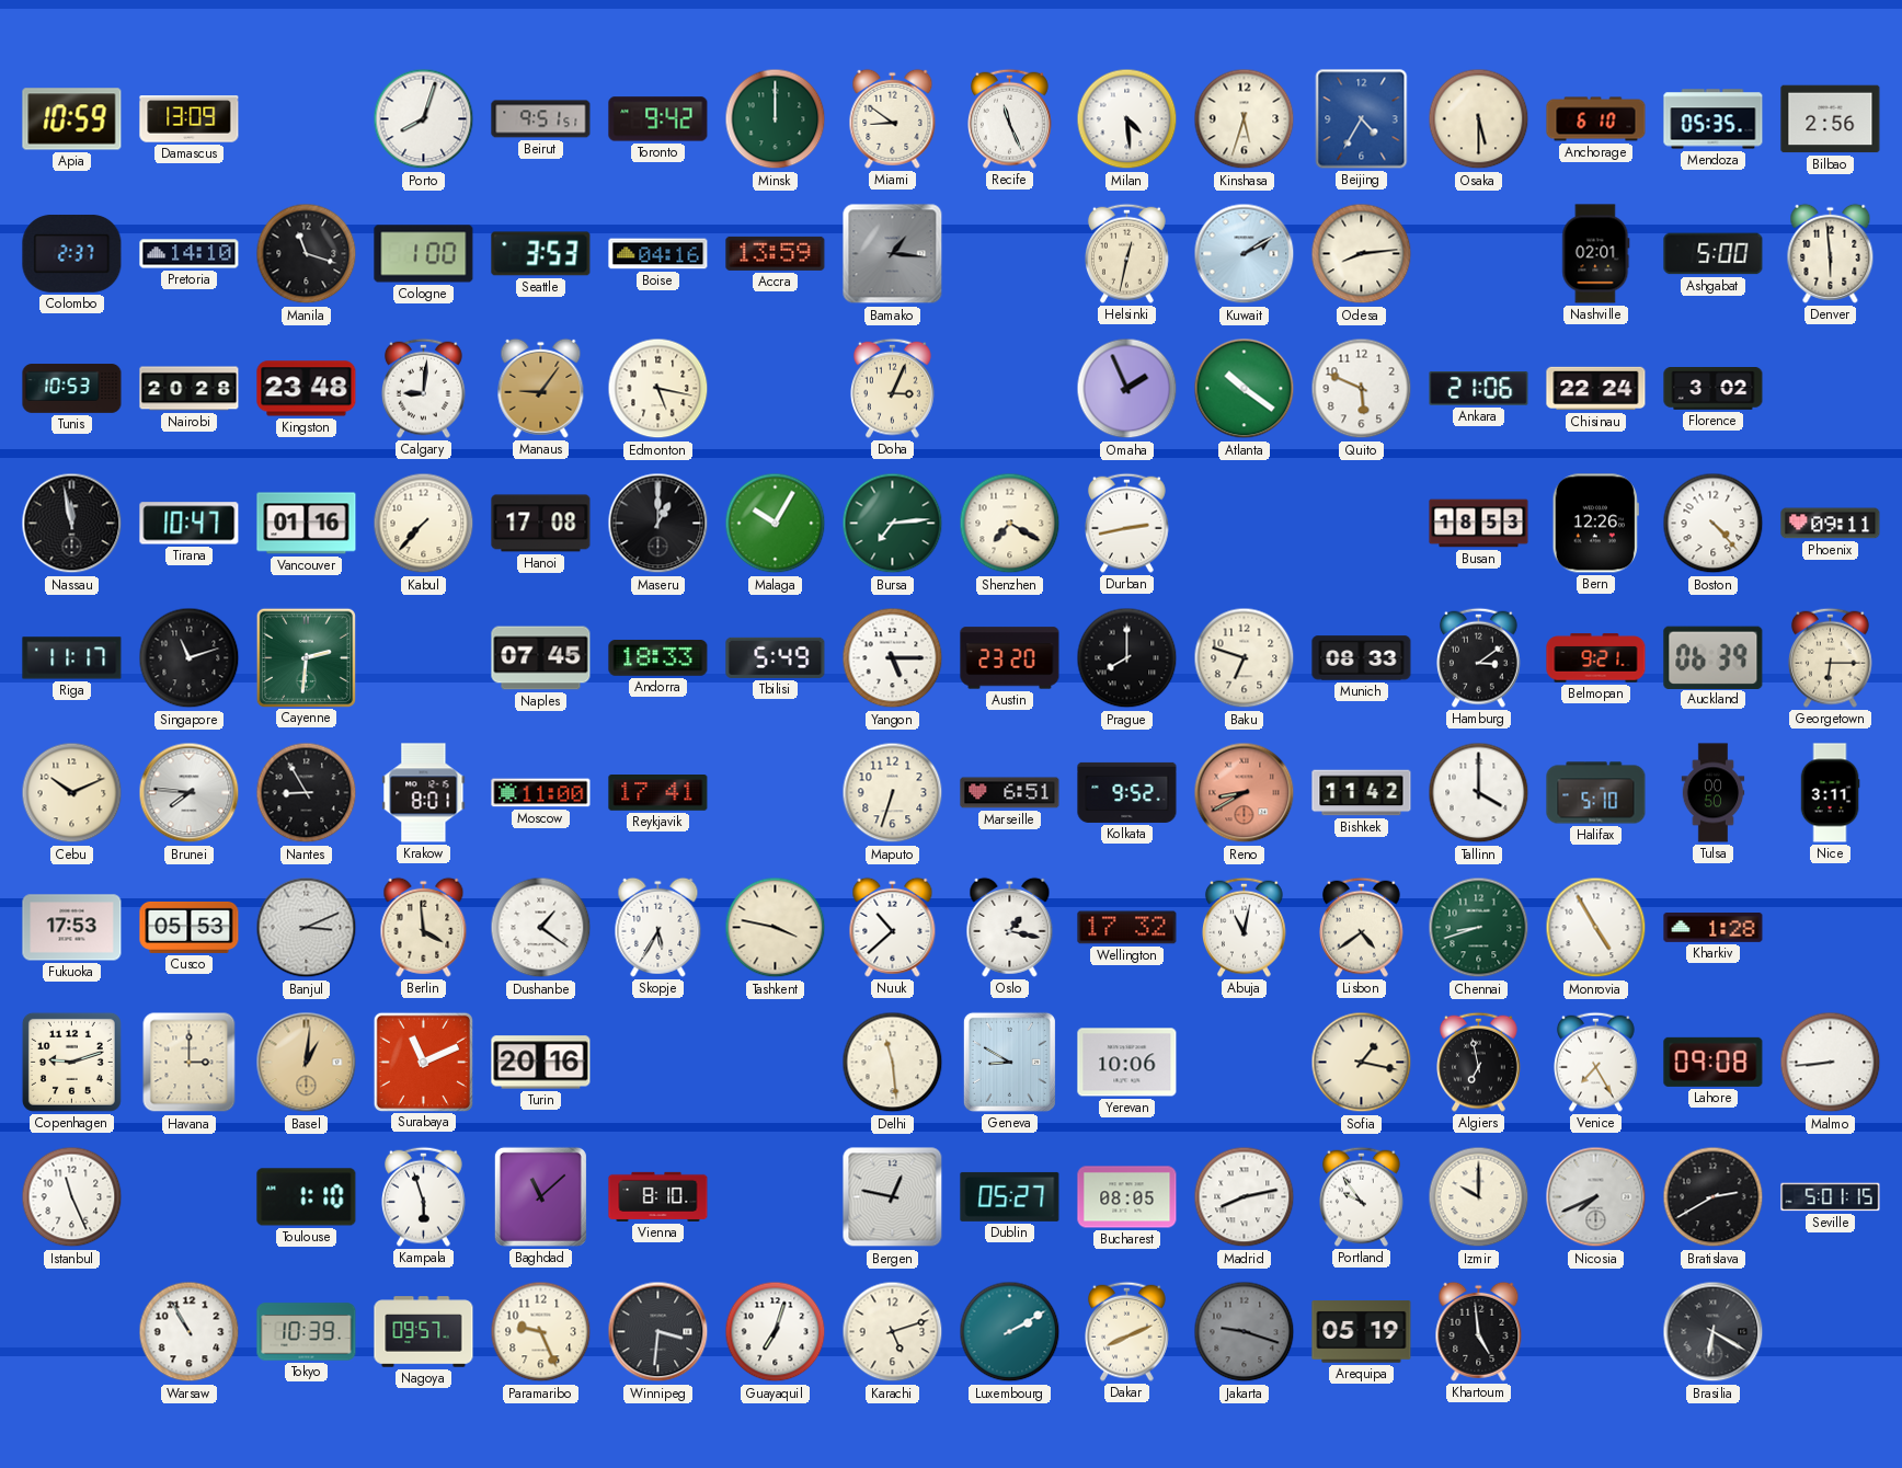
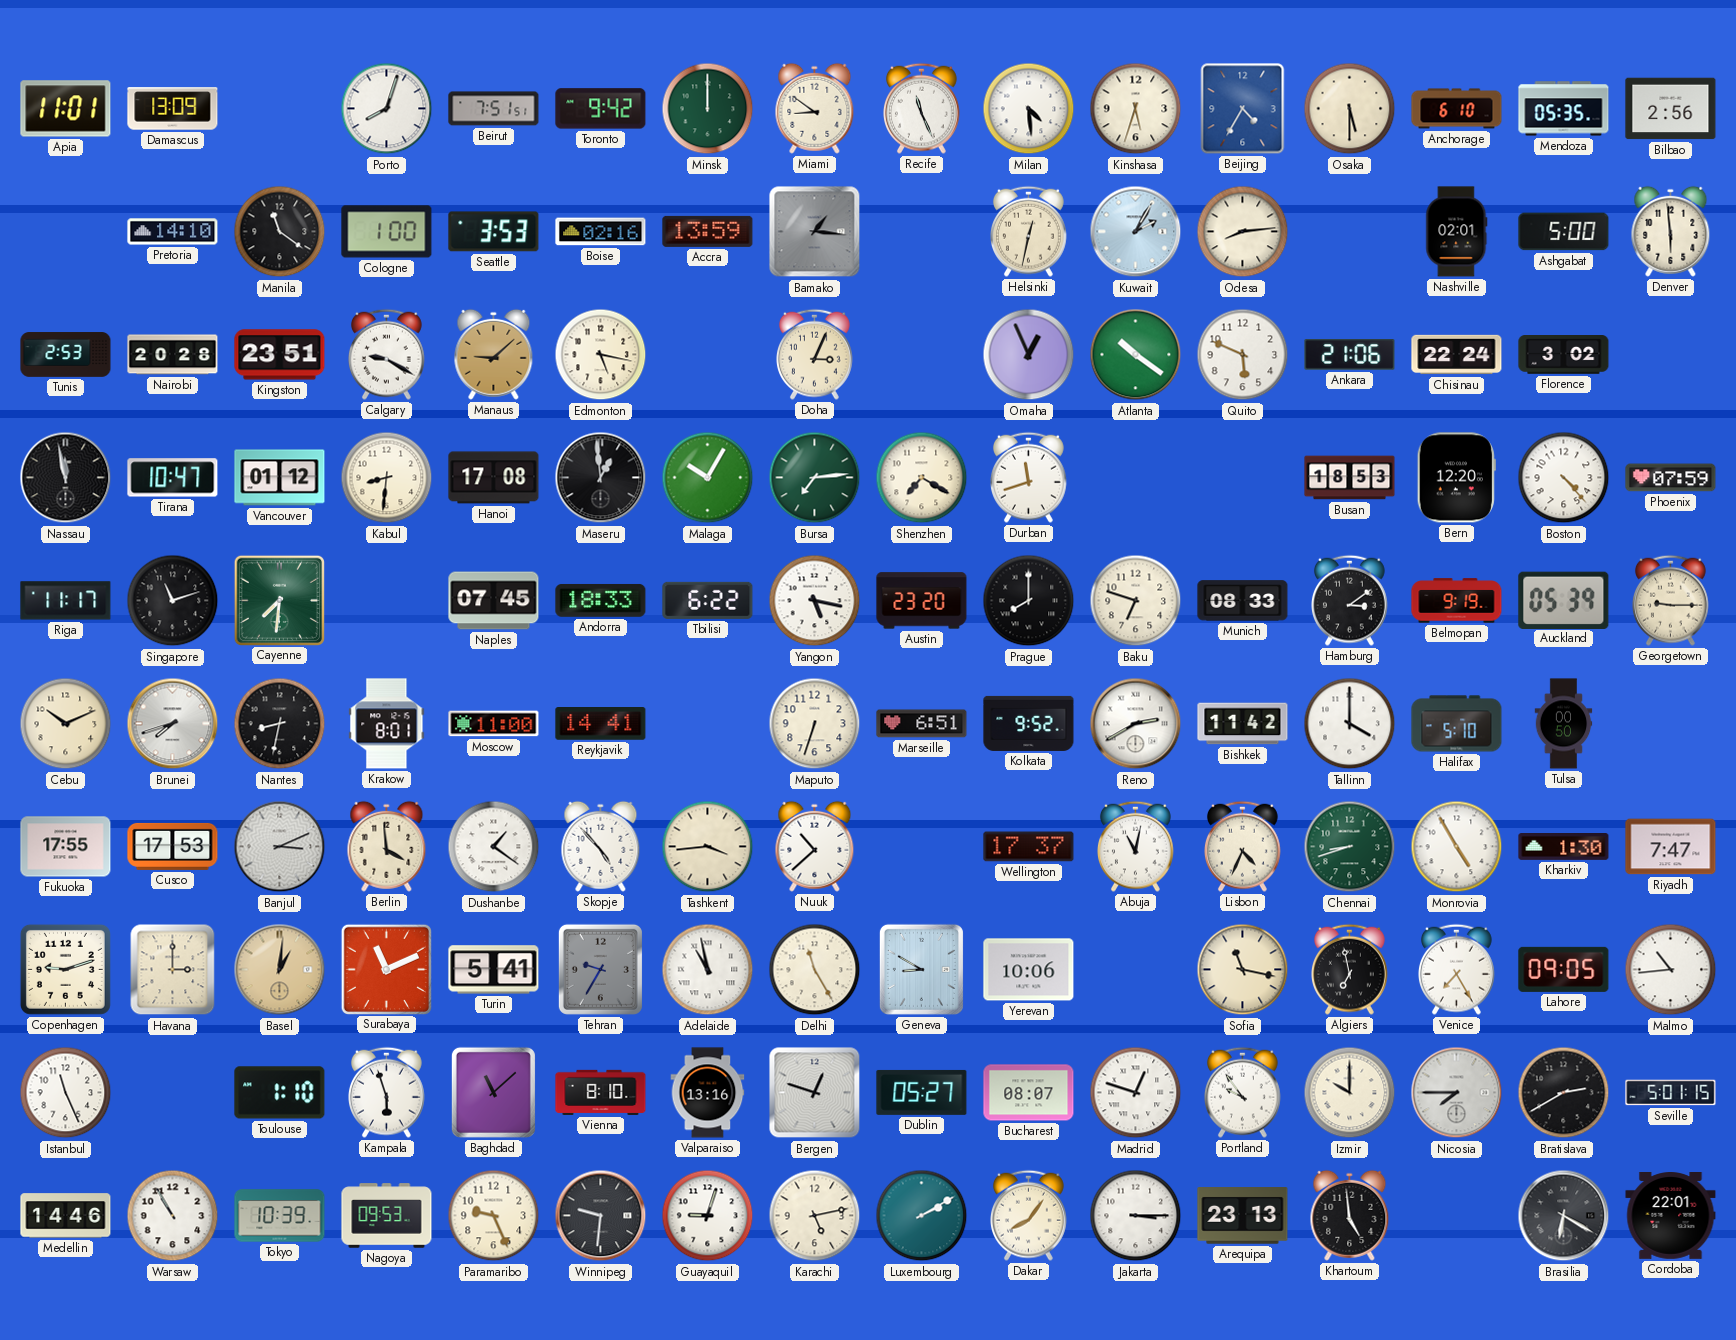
Apia: 10:59 -> 11:01 (66, 109)
Beirut: 9:51 -> 7:51 (494, 109)
Colombo: 2:37 -> none (72, 253)
Manila: 11:18 -> 11:21 (280, 232)
Boise: 04:16 -> 02:16 (601, 232)
Kuwait: 2:10 -> 2:05 (1136, 232)
Tunis: 10:53 -> 2:53 (66, 355)
Kingston: 23:48 -> 23:51 (280, 355)
Calgary: 9:01 -> 9:20 (387, 354)
Manaus: 9:06 -> 9:08 (494, 354)
Omaha: 1:56 -> 12:56 (1029, 355)
Vancouver: 01:16 -> 01:12 (280, 478)
Kabul: 7:37 -> 8:31 (387, 478)
Maseru: 1:00 -> 12:59 (601, 478)
Durban: 2:43 -> 11:42 (1029, 477)
Bern: 12:26 -> 12:20 (1456, 478)
Phoenix: 09:11 -> 07:59 (1671, 478)
Cayenne: 2:31 -> 7:31 (279, 600)
Tbilisi: 5:49 -> 6:22 (708, 600)
Yangon: 5:15 -> 5:17 (815, 601)
Belmopan: 9:21 -> 9:19 (1457, 601)
Auckland: 06:39 -> 05:39 (1564, 600)
Georgetown: 6:15 -> 9:15 (1671, 600)
Brunei: 7:46 -> 7:42 (173, 724)
Nantes: 8:55 -> 8:32 (280, 724)
Reykjavik: 17:41 -> 14:41 (601, 724)
Reno: 8:40 -> 2:40 (1136, 724)
Reno dial: salmon -> white (1136, 724)
Nice: 3:11 -> none (1830, 793)
Fukuoka: 17:53 -> 17:55 (66, 847)
Cusco: 05:53 -> 17:53 (173, 846)
Skopje: 5:35 -> 4:53 (601, 846)
Tashkent: 3:47 -> 3:44 (708, 847)
Oslo: 1:17 -> none (1010, 927)
Wellington: 17:32 -> 17:37 (1029, 847)
Lisbon: 4:39 -> 4:34 (1243, 846)
Kharkiv: 1:28 -> 1:30 (1564, 847)
Riyadh: none -> 7:47 (1671, 847)
Turin: 20:16 -> 5:41 (494, 970)
Tehran: none -> 9:35 (600, 969)
Adelaide: none -> 10:58 (708, 970)
Delhi: 11:29 -> 11:25 (815, 970)
Sofia: 1:17 -> 11:17 (1243, 970)
Lahore: 09:08 -> 09:05 (1564, 969)
Malmo: 8:44 -> 10:44 (1671, 970)
Valparaiso: none -> 13:16 (708, 1093)
Bergen: 12:47 -> 12:48 (815, 1093)
Bucharest: 08:05 -> 08:07 (1029, 1093)
Madrid: 8:13 -> 12:48 (1136, 1093)
Nicosia: 7:41 -> 7:45 (1457, 1093)
Medellin: none -> 14:46 (66, 1216)
Nagoya: 09:57 -> 09:53 (387, 1216)
Winnipeg: 3:31 -> 9:31 (601, 1216)
Guayaquil: 7:03 -> 9:03 (708, 1216)
Karachi: 5:12 -> 5:13 (815, 1216)
Dakar: 8:11 -> 8:06 (1029, 1215)
Jakarta: 9:18 -> 3:15 (1136, 1216)
Jakarta dial: grey -> white (1136, 1216)
Arequipa: 05:19 -> 23:13 (1243, 1216)
Cordoba: none -> 22:01 (1671, 1216)
